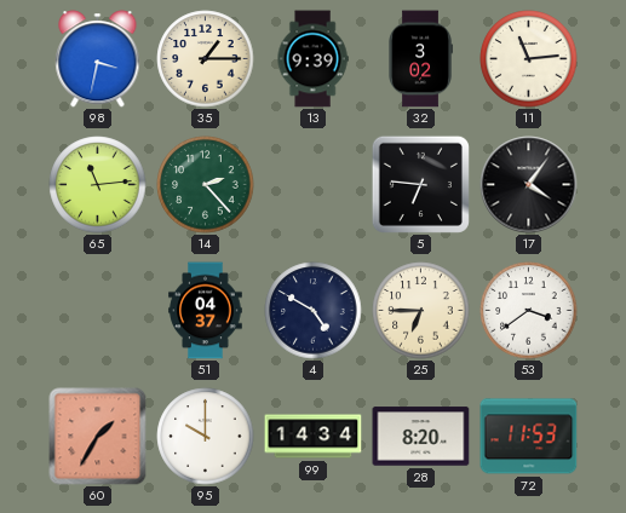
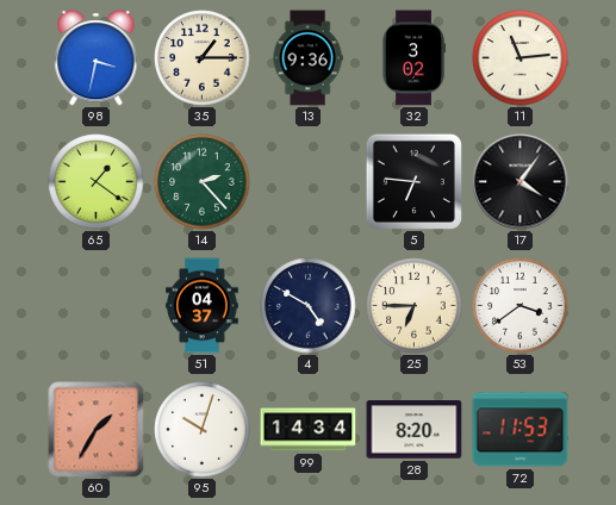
13: 9:39 -> 9:36 (307, 58)
65: 11:14 -> 1:21 (97, 182)
95: 10:00 -> 10:03 (203, 430)
